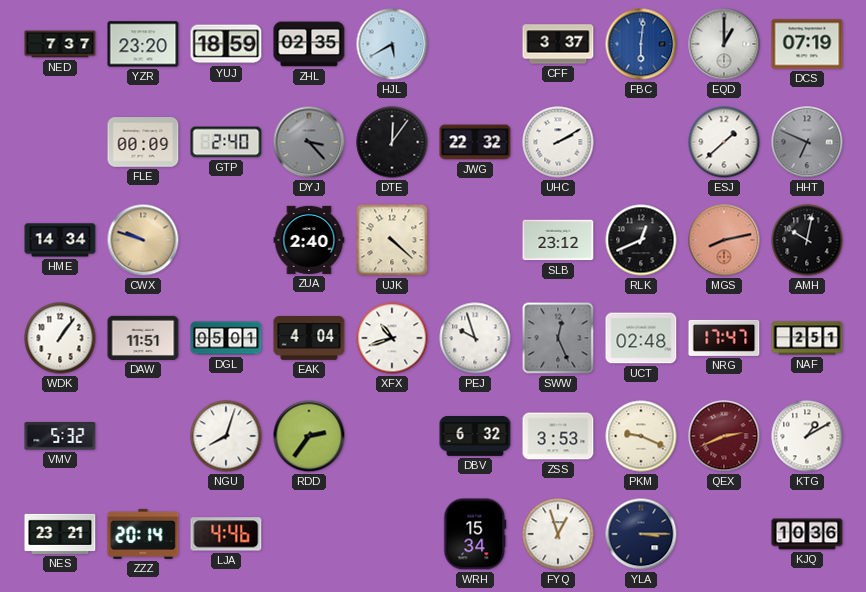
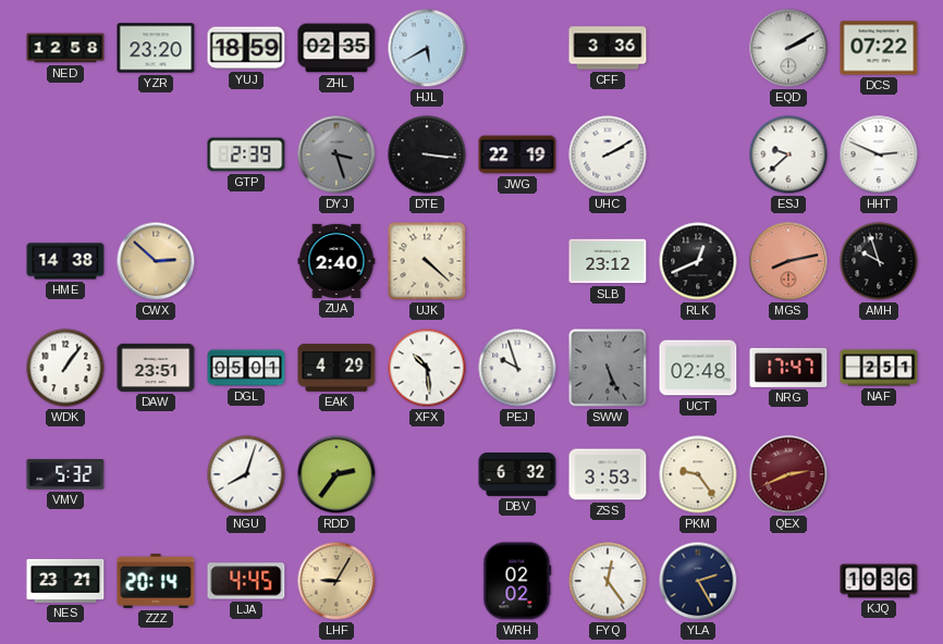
NED: 7:37 -> 12:58 (65, 48)
CFF: 3:37 -> 3:36 (608, 48)
FBC: 6:01 -> none (641, 44)
EQD: 1:00 -> 2:10 (788, 48)
DCS: 07:19 -> 07:22 (879, 48)
FLE: 00:09 -> none (143, 142)
GTP: 2:40 -> 2:39 (246, 154)
DYJ: 3:23 -> 3:27 (336, 154)
DTE: 12:06 -> 3:16 (427, 154)
JWG: 22:32 -> 22:19 (517, 154)
ESJ: 1:38 -> 9:38 (788, 154)
HHT: 6:49 -> 2:49 (879, 154)
HHT dial: grey -> white (879, 154)
HME: 14:34 -> 14:38 (65, 261)
CWX: 9:48 -> 2:52 (156, 261)
AMH: 10:02 -> 9:57 (879, 261)
DAW: 11:51 -> 23:51 (156, 368)
EAK: 4:04 -> 4:29 (336, 368)
XFX: 10:42 -> 10:29 (427, 368)
SWW: 12:26 -> 5:26 (608, 368)
PKM: 9:19 -> 9:24 (698, 474)
KTG: 1:10 -> none (807, 436)
LJA: 4:46 -> 4:45 (246, 581)
LHF: none -> 9:05 (336, 581)
WRH: 15:34 -> 02:02 (517, 581)
FYQ: 12:57 -> 12:24 (608, 581)
YLA: 3:15 -> 2:25 (698, 581)
